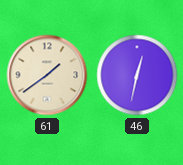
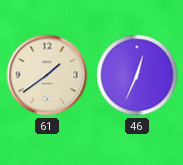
46: 12:32 -> 12:34 (137, 75)
